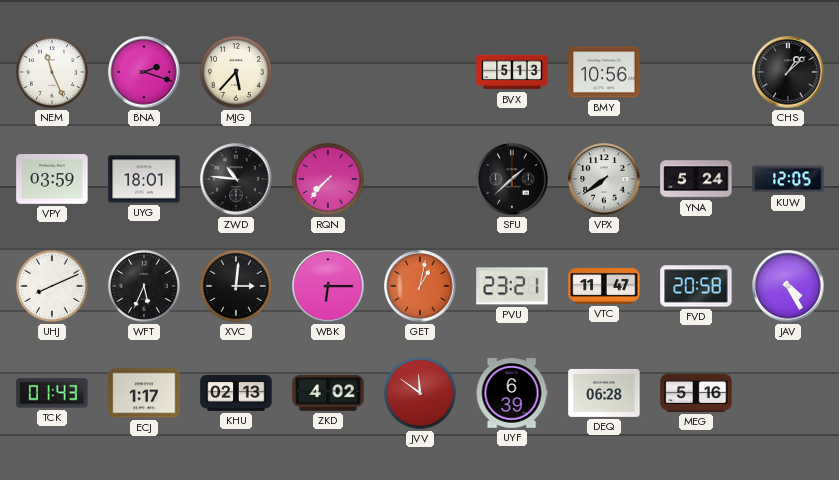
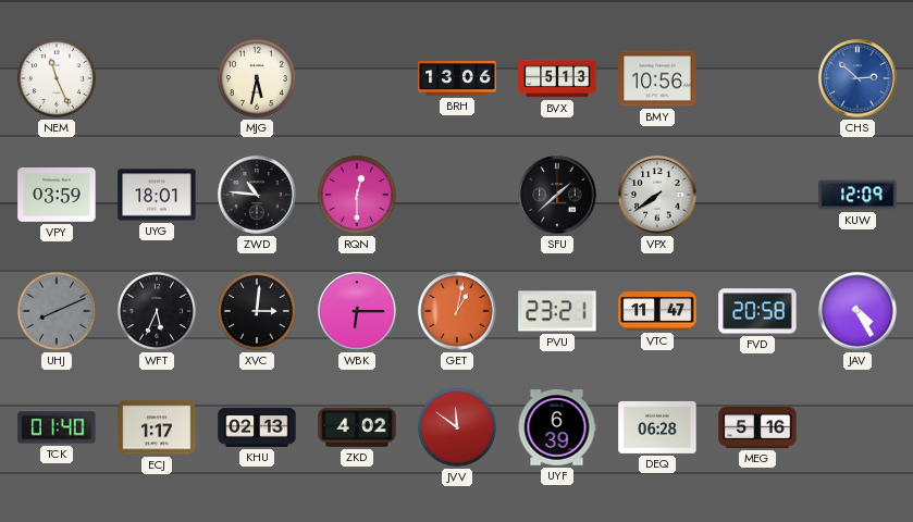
BNA: 2:18 -> none (144, 72)
MJG: 5:37 -> 5:32 (257, 78)
BRH: none -> 13:06 (457, 78)
CHS: 1:08 -> 2:52 (858, 78)
CHS dial: black -> blue (858, 78)
RQN: 7:37 -> 12:30 (357, 195)
YNA: 5:24 -> none (696, 179)
KUW: 12:05 -> 12:09 (858, 195)
UHJ dial: white -> grey (57, 311)
TCK: 01:43 -> 01:40 (57, 427)
